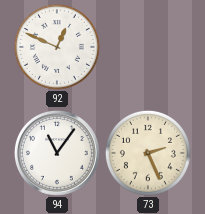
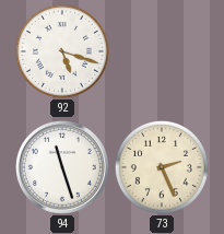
92: 12:49 -> 5:18 (62, 51)
94: 11:06 -> 11:27 (62, 167)
